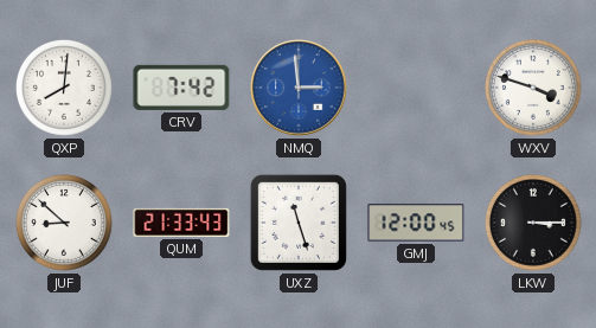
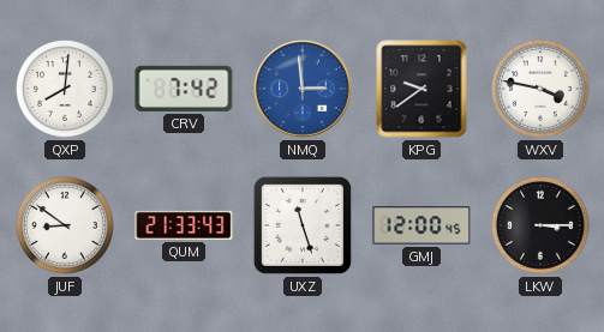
KPG: none -> 9:39 (421, 89)
WXV: 3:48 -> 3:47 (540, 89)
JUF: 8:52 -> 8:51 (65, 225)
